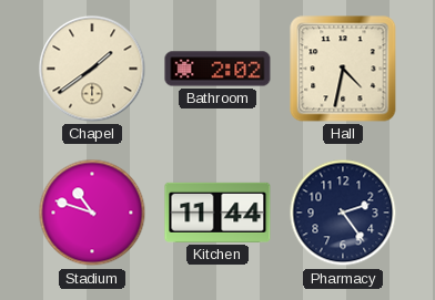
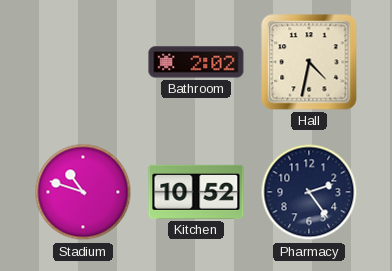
Chapel: 1:39 -> none (92, 69)
Kitchen: 11:44 -> 10:52 (196, 192)
